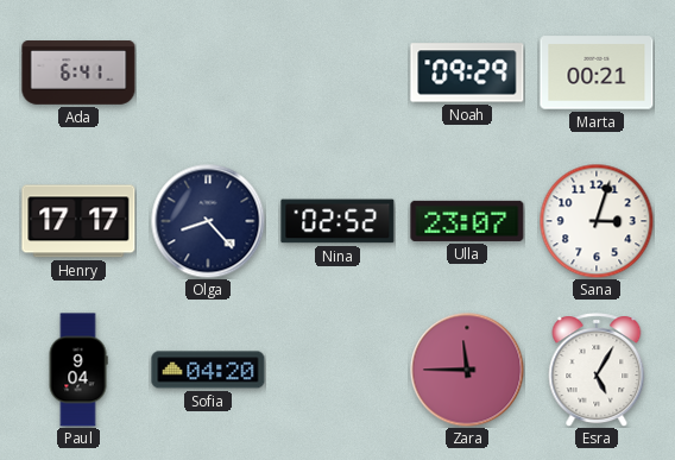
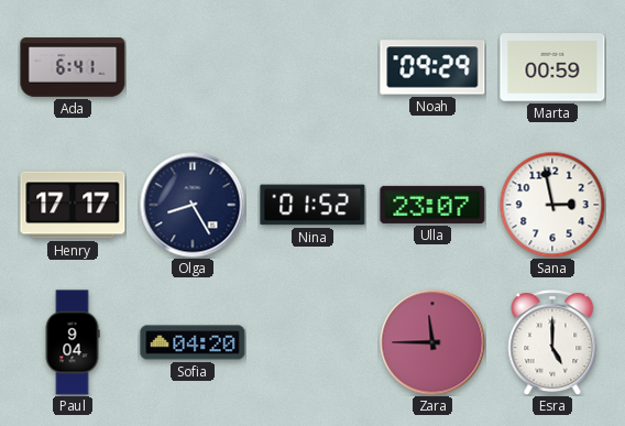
Marta: 00:21 -> 00:59 (552, 67)
Olga: 8:23 -> 8:25 (193, 205)
Nina: 02:52 -> 01:52 (312, 205)
Sana: 3:03 -> 2:58 (552, 205)
Esra: 5:05 -> 5:00 (552, 342)
